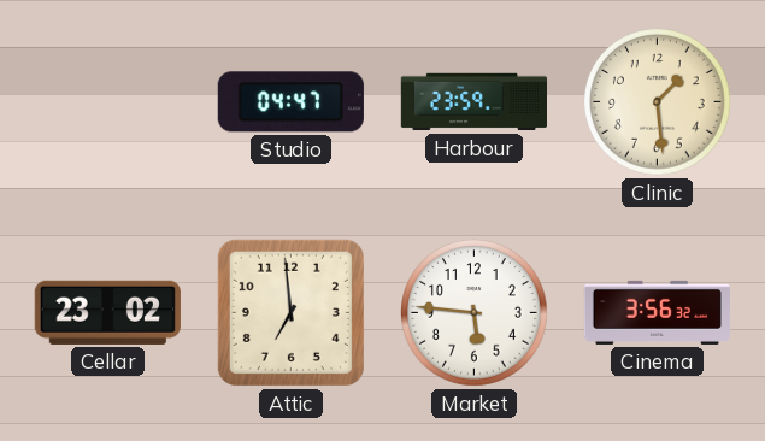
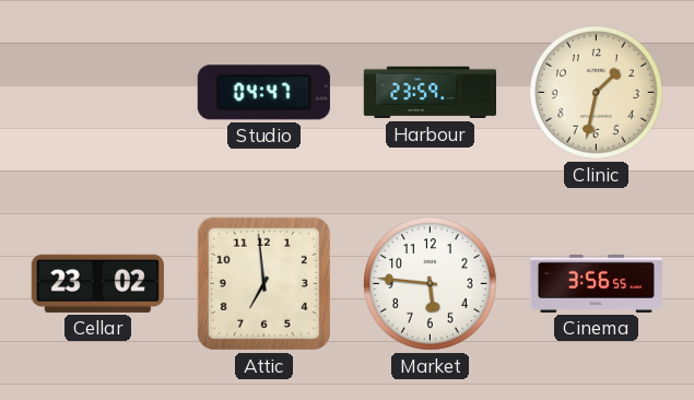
Clinic: 1:29 -> 1:32 (597, 93)
Cinema: 3:56:32 -> 3:56:55 (596, 283)
